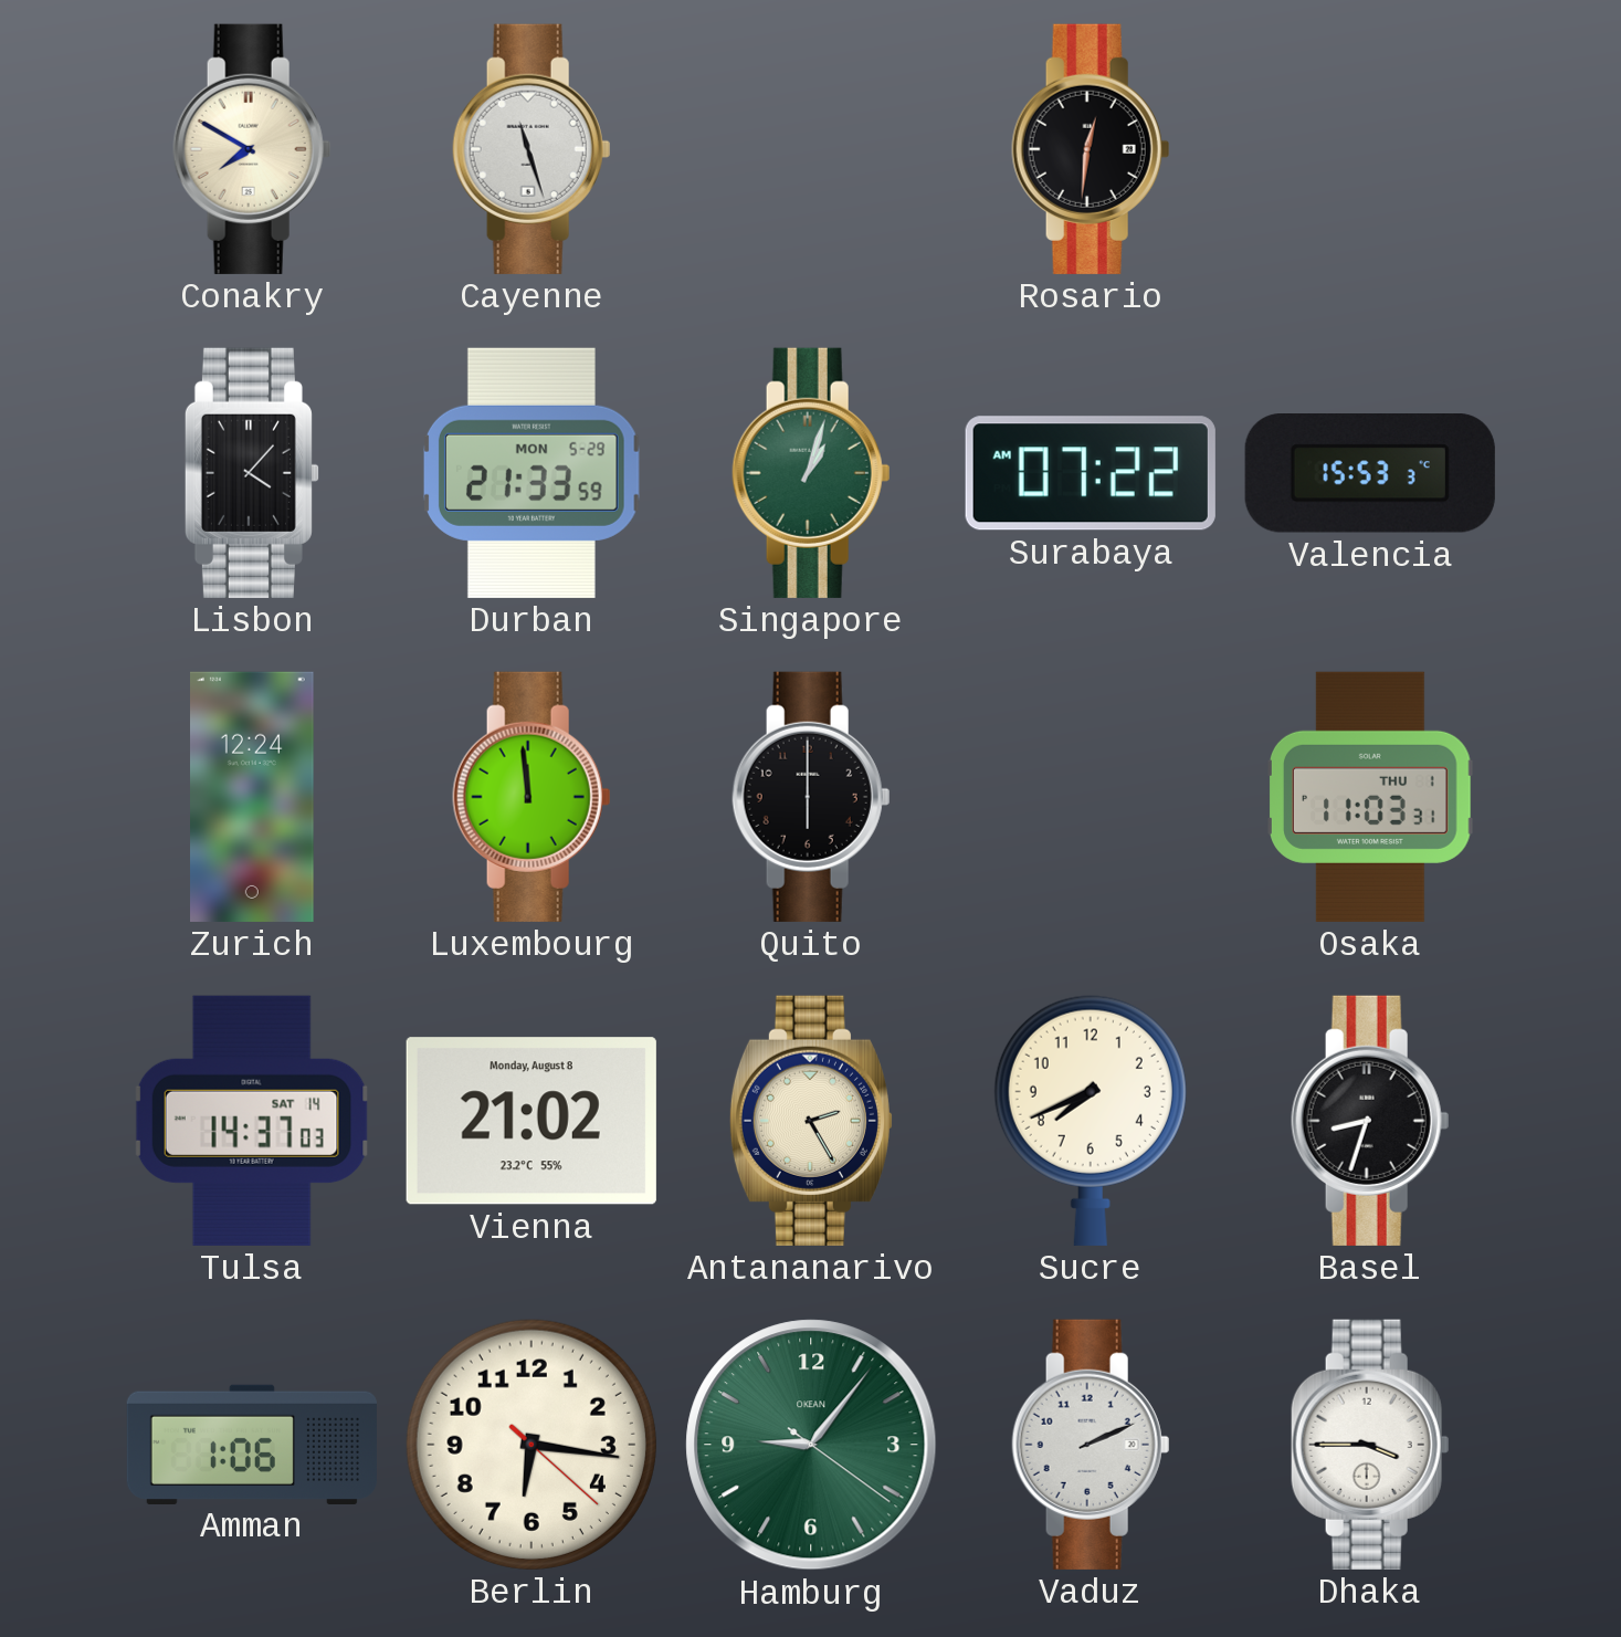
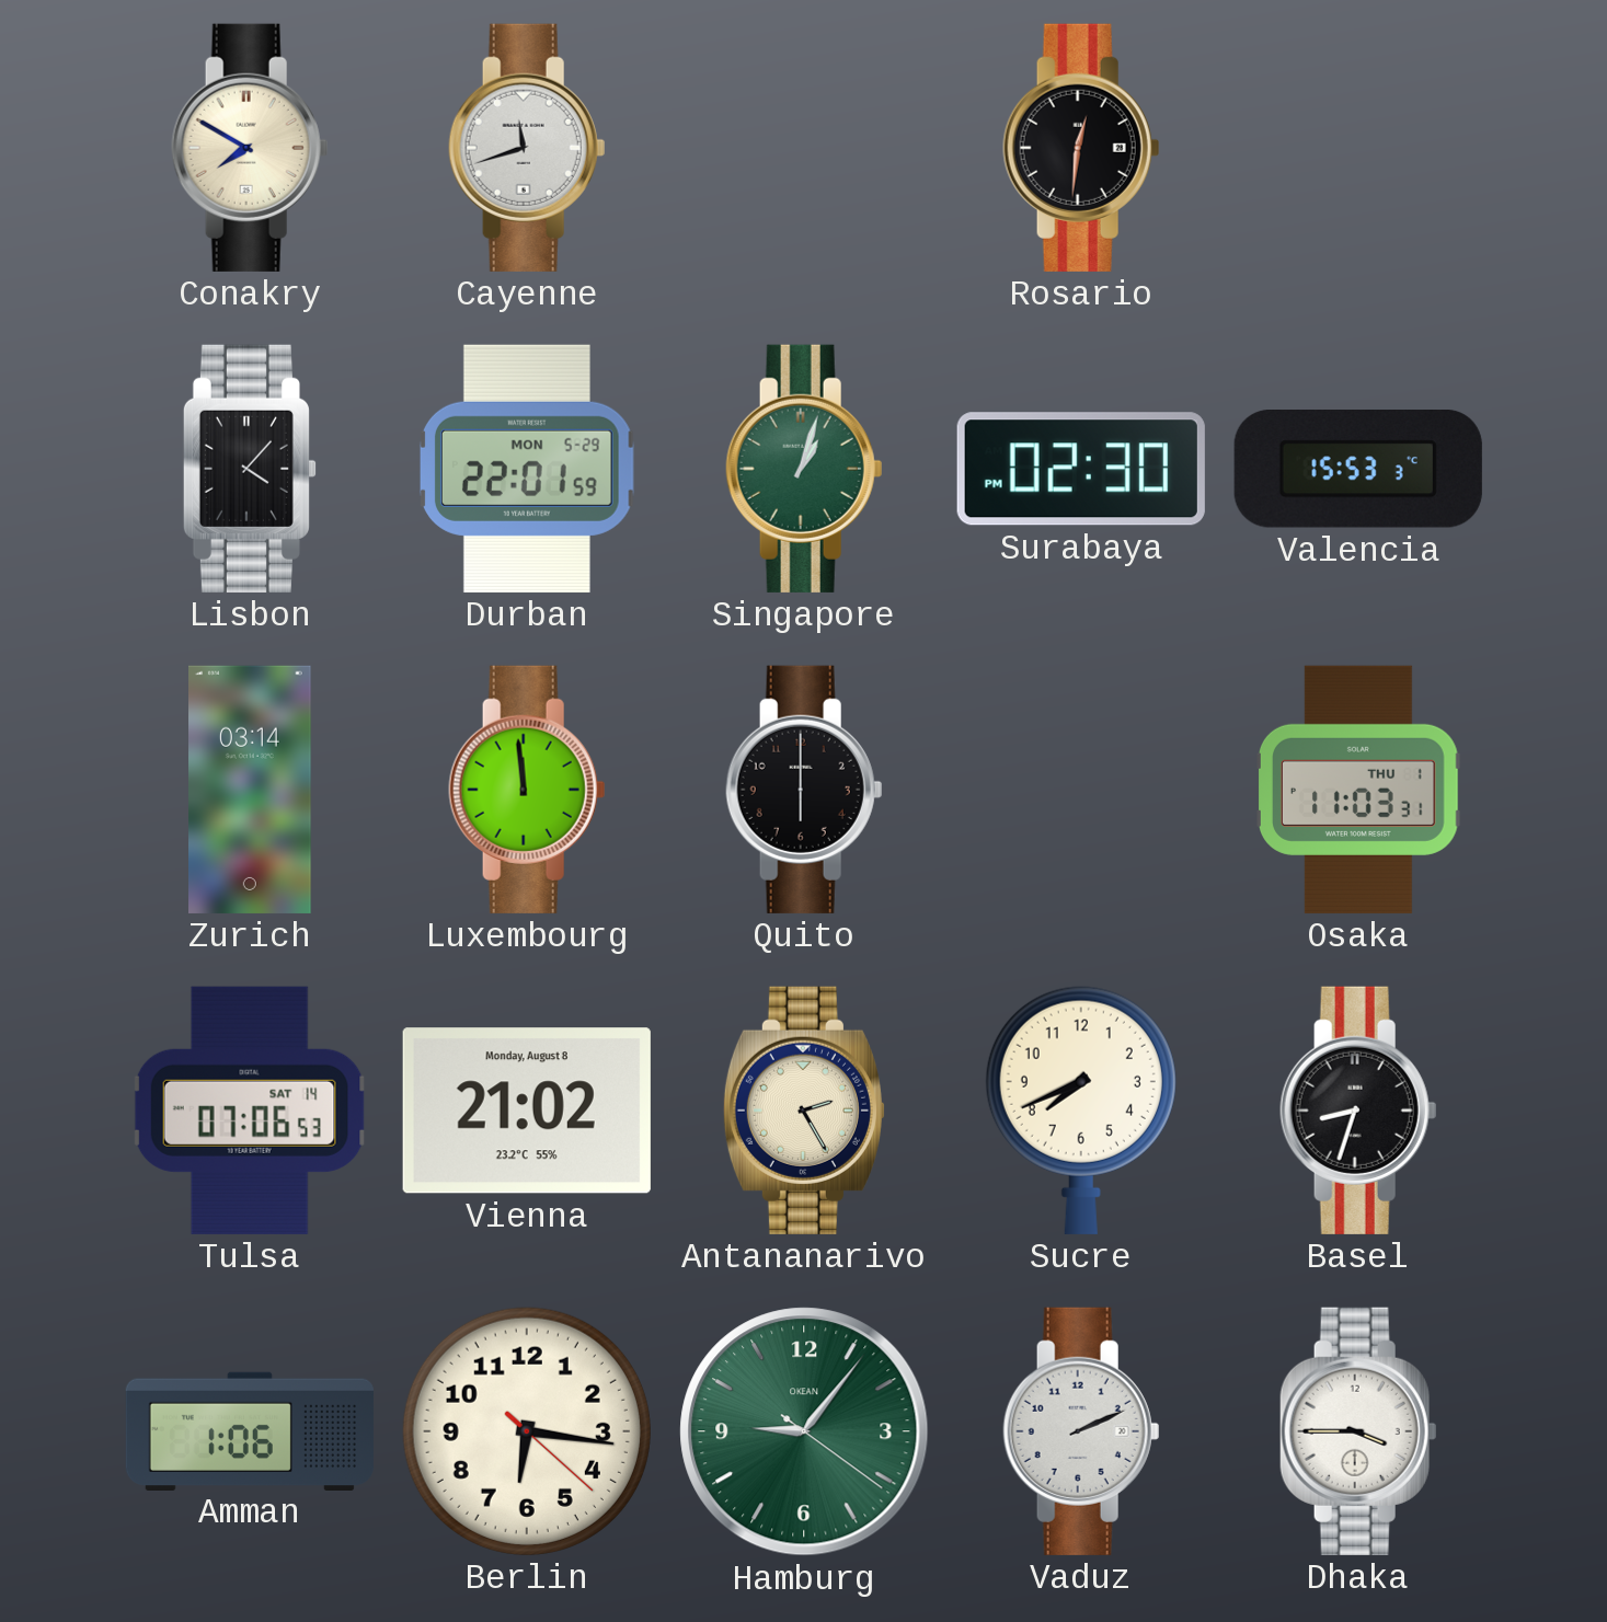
Cayenne: 11:27 -> 11:42 (527, 148)
Durban: 21:33 -> 22:01 (527, 469)
Surabaya: 07:22 -> 02:30 (1081, 469)
Zurich: 12:24 -> 03:14 (251, 790)
Tulsa: 14:37 -> 07:06 (250, 1111)
